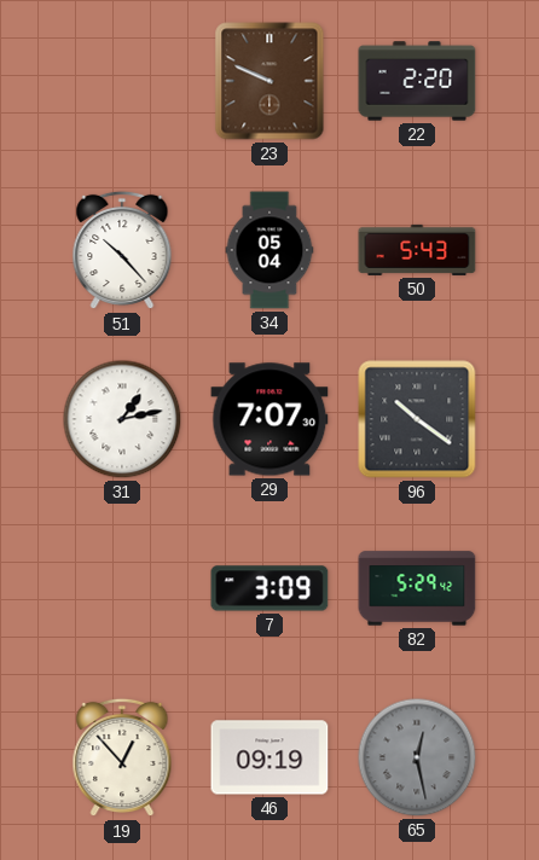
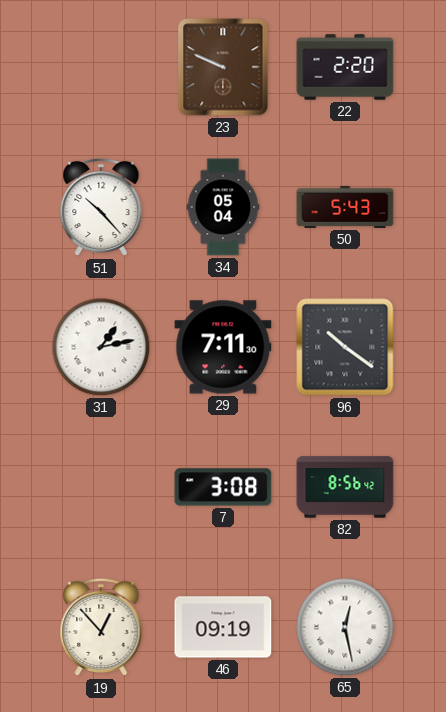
29: 7:07 -> 7:11 (223, 347)
7: 3:09 -> 3:08 (223, 487)
82: 5:29 -> 8:56 (345, 487)
65 dial: grey -> white (345, 627)
